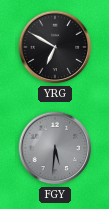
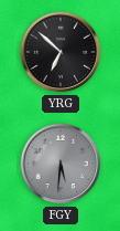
YRG: 6:50 -> 6:52 (61, 52)
